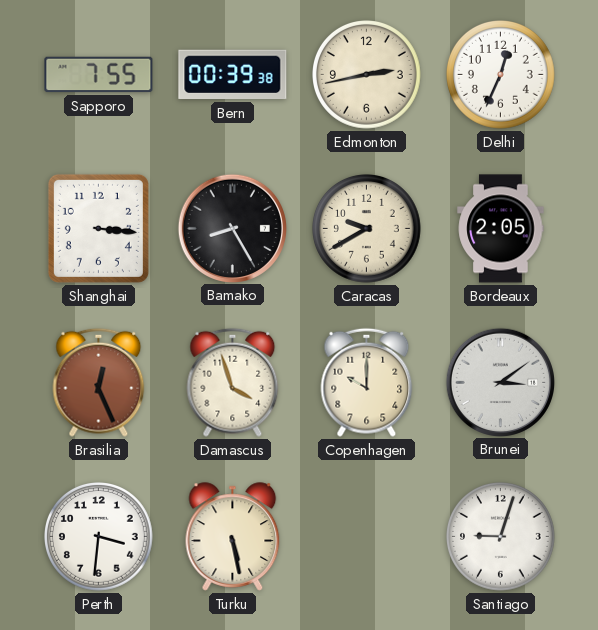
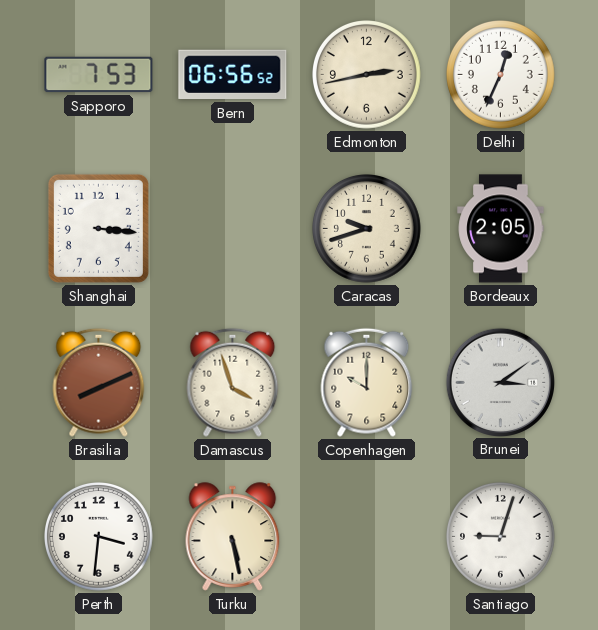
Sapporo: 7:55 -> 7:53 (99, 75)
Bern: 00:39 -> 06:56 (233, 75)
Bamako: 8:25 -> none (232, 228)
Caracas: 9:40 -> 9:42 (367, 229)
Brasilia: 12:26 -> 8:11 (99, 382)
